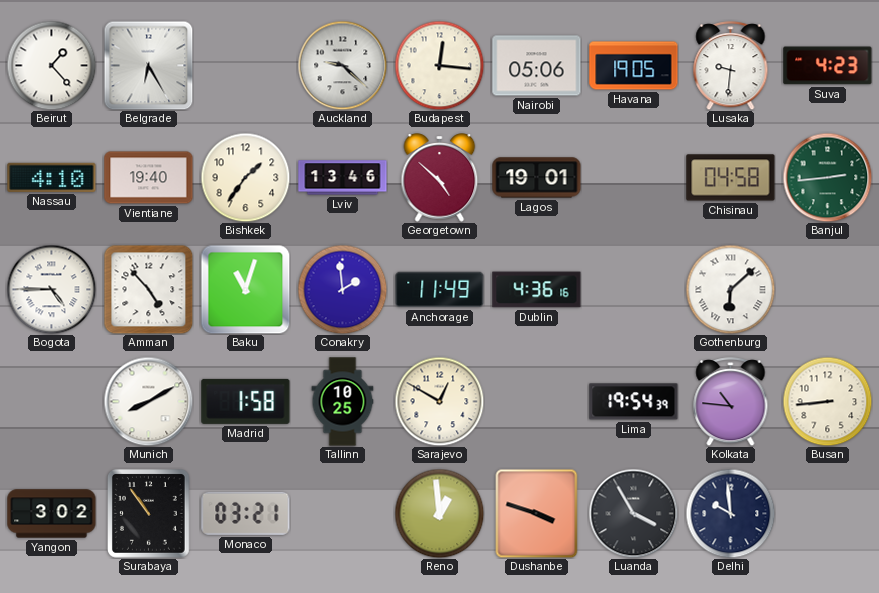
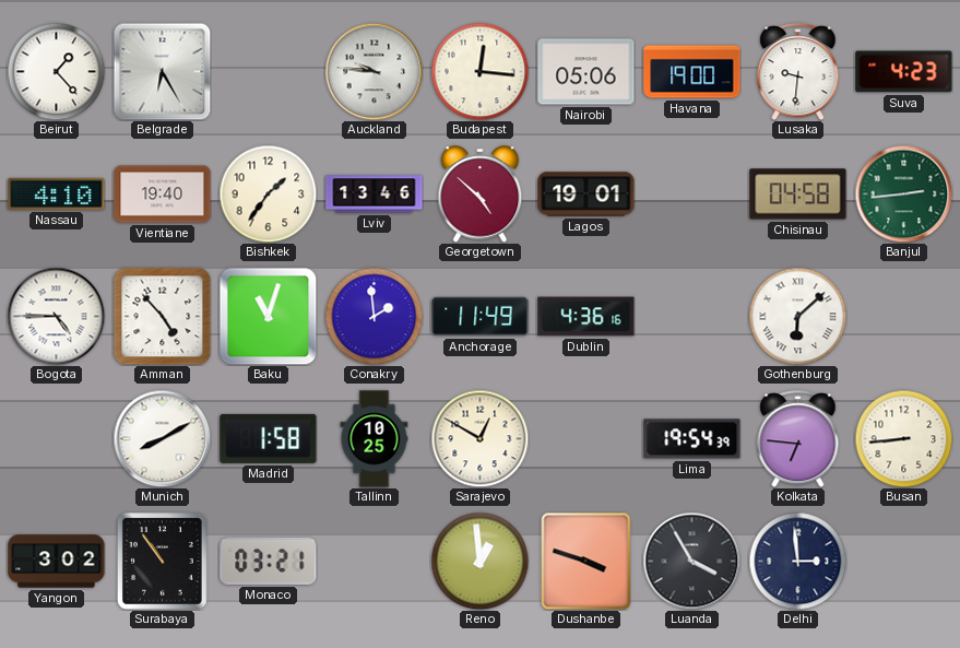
Auckland: 9:22 -> 9:46 (374, 71)
Havana: 19:05 -> 19:00 (692, 72)
Kolkata: 10:46 -> 6:46 (798, 439)
Delhi: 9:59 -> 2:59 (797, 561)
